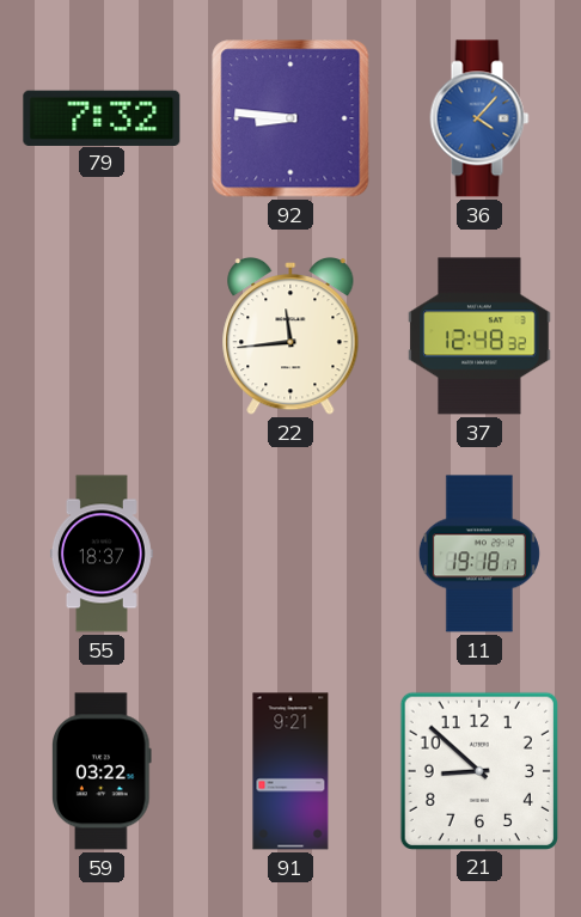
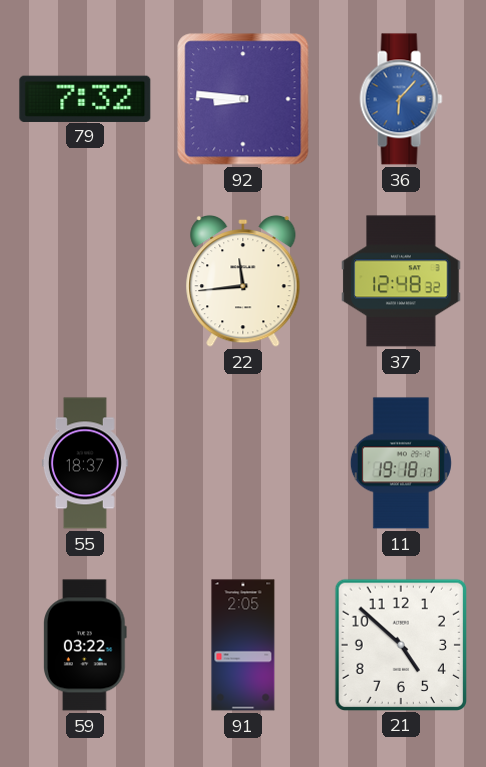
36: 4:07 -> 6:07 (401, 99)
91: 9:21 -> 2:05 (243, 645)
21: 8:52 -> 4:52 (400, 644)
